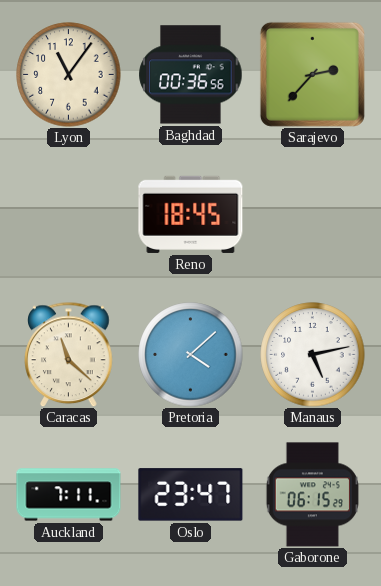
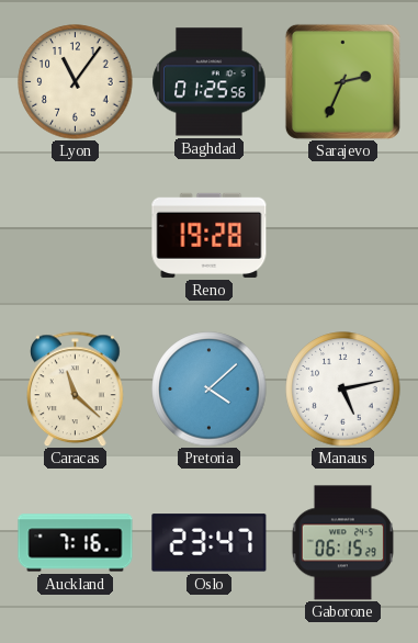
Baghdad: 00:36 -> 01:25 (210, 82)
Sarajevo: 2:37 -> 2:34 (342, 81)
Reno: 18:45 -> 19:28 (210, 235)
Auckland: 7:11 -> 7:16 (76, 543)
